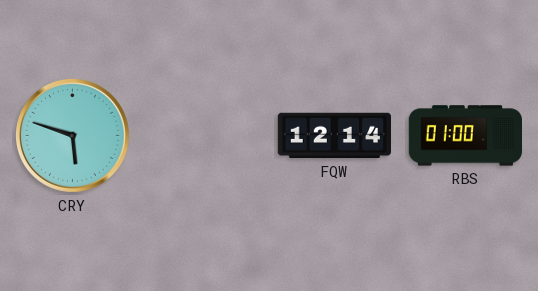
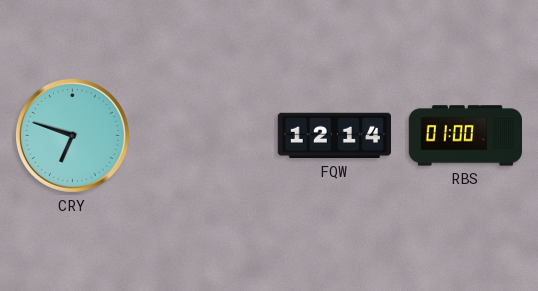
CRY: 5:48 -> 6:48 (72, 135)
